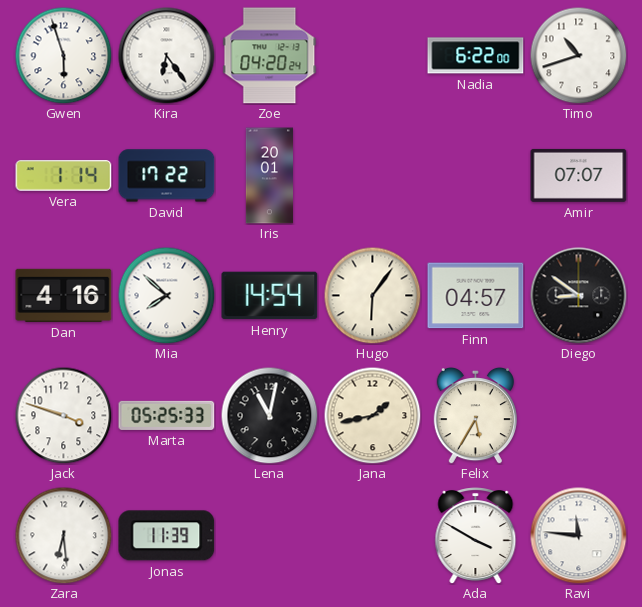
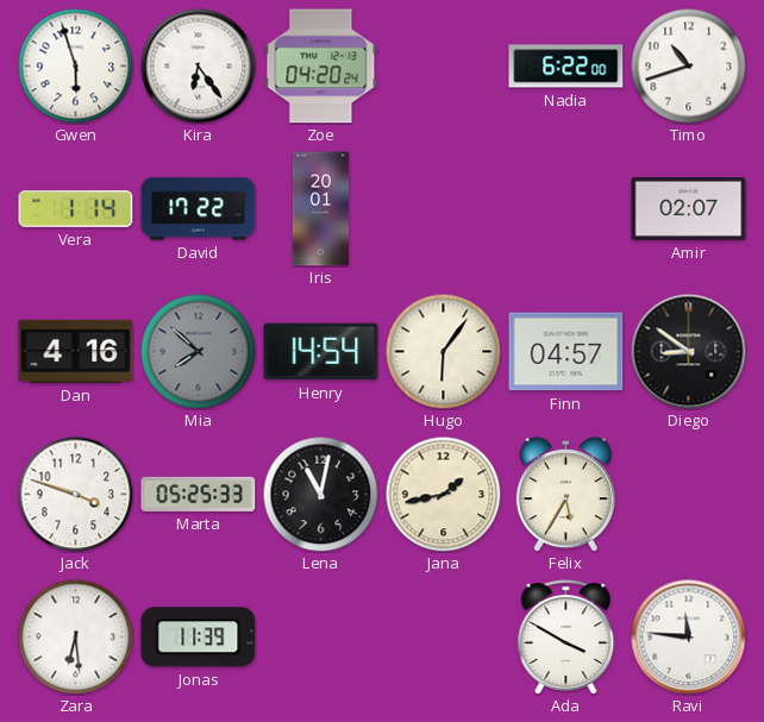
Amir: 07:07 -> 02:07 (689, 208)
Mia dial: white -> grey (198, 351)
